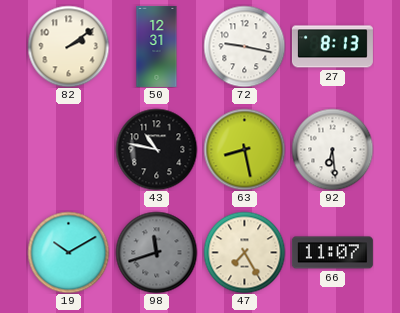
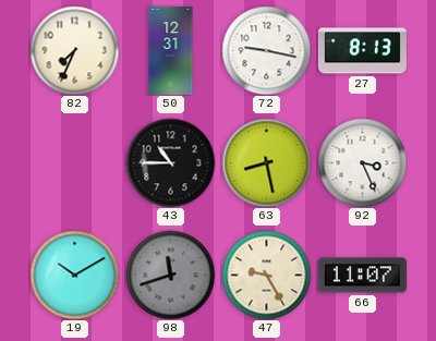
82: 2:09 -> 7:34 (74, 50)
43: 10:47 -> 10:45 (170, 162)
92: 6:29 -> 3:26 (362, 162)
47: 7:25 -> 9:25 (266, 275)
